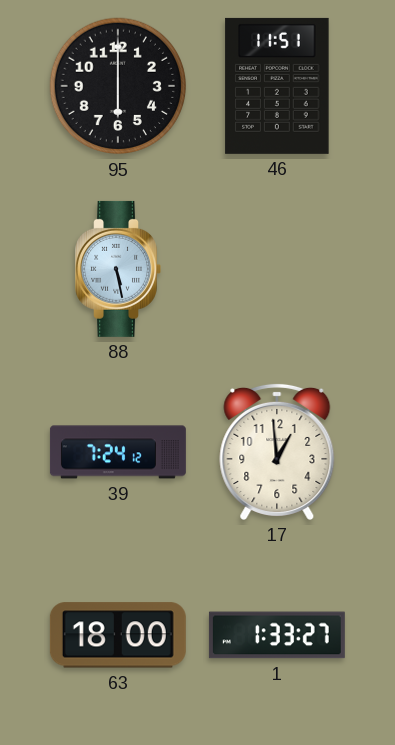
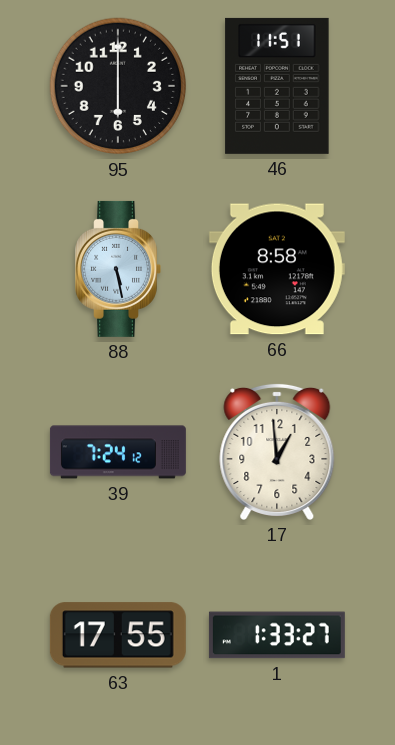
66: none -> 8:58 (277, 269)
63: 18:00 -> 17:55 (118, 635)
